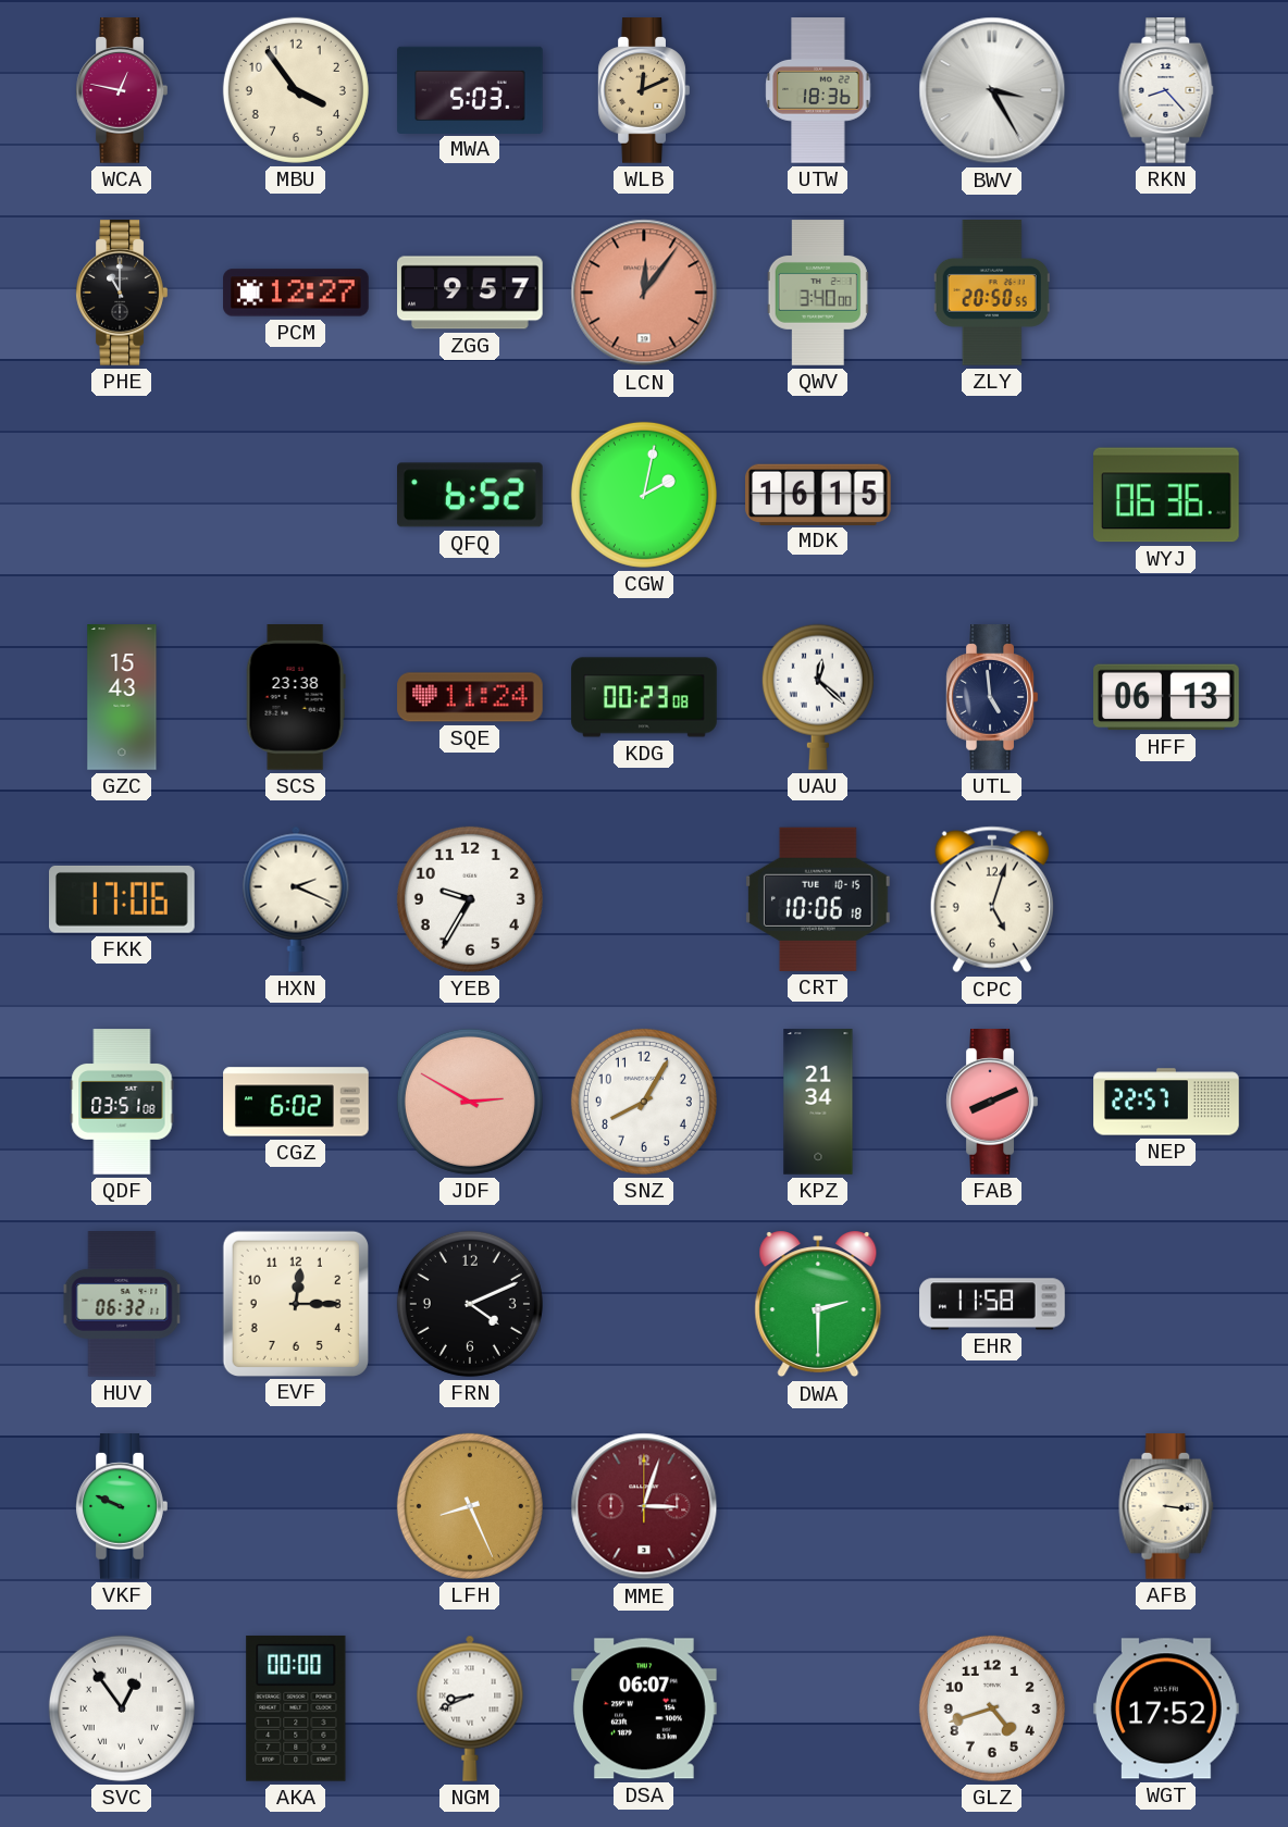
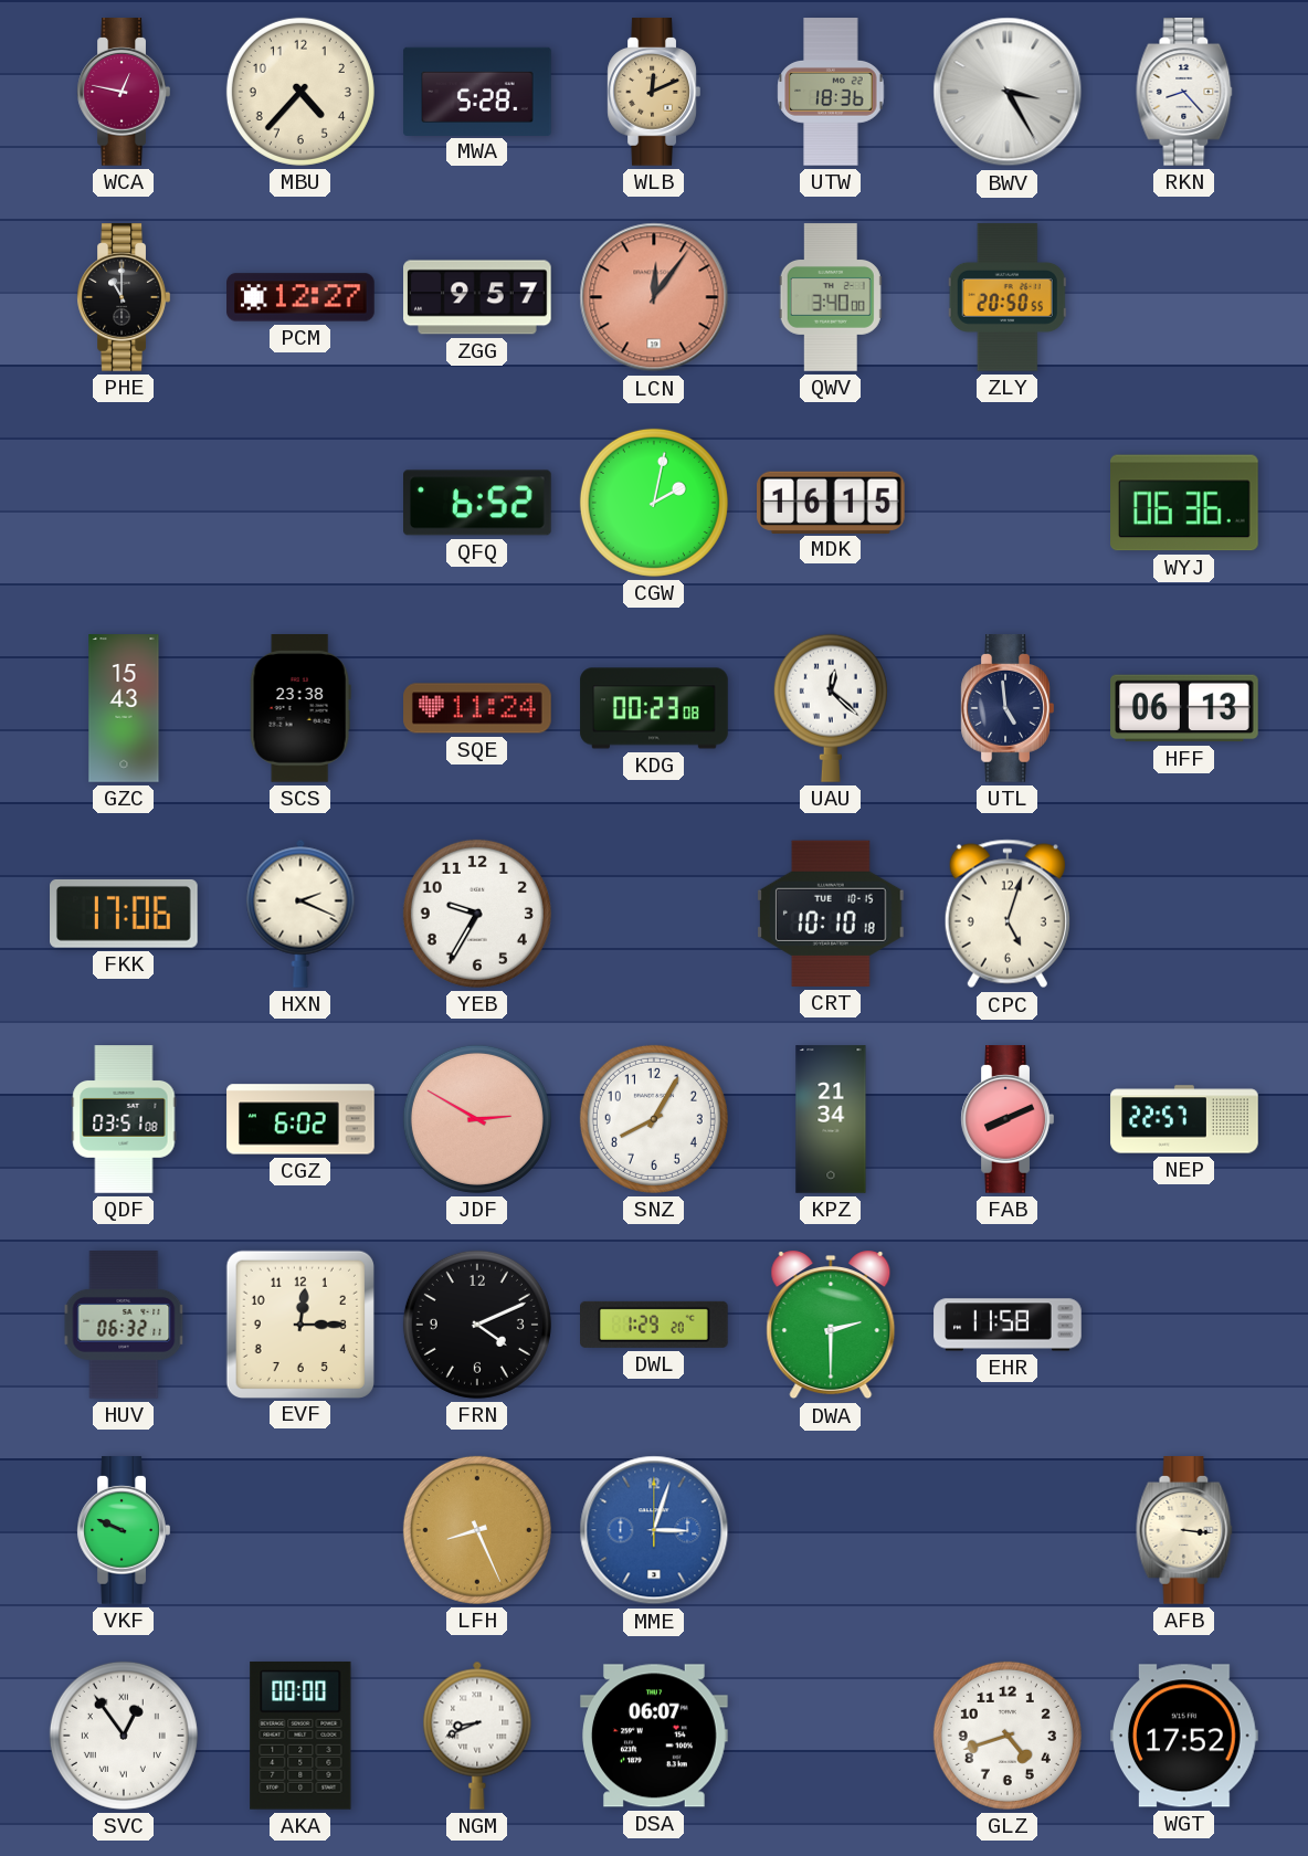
MBU: 3:54 -> 4:37 (300, 92)
MWA: 5:03 -> 5:28 (477, 91)
CRT: 10:06 -> 10:10 (831, 914)
DWL: none -> 1:29 (655, 1325)
MME dial: burgundy -> blue (654, 1530)
